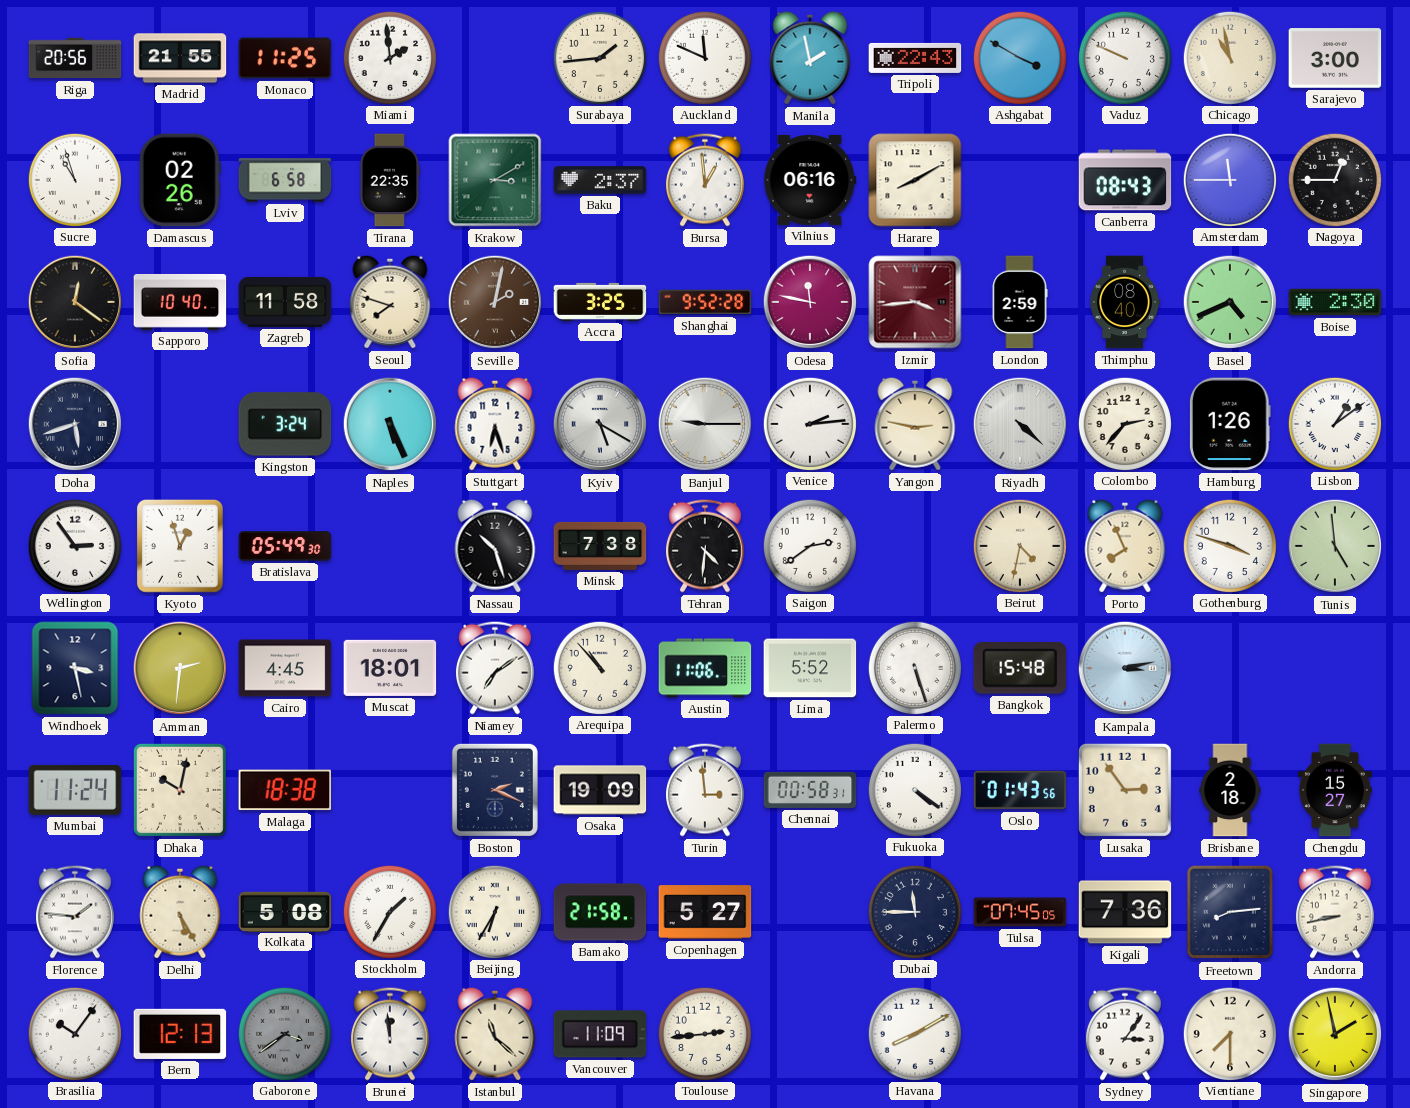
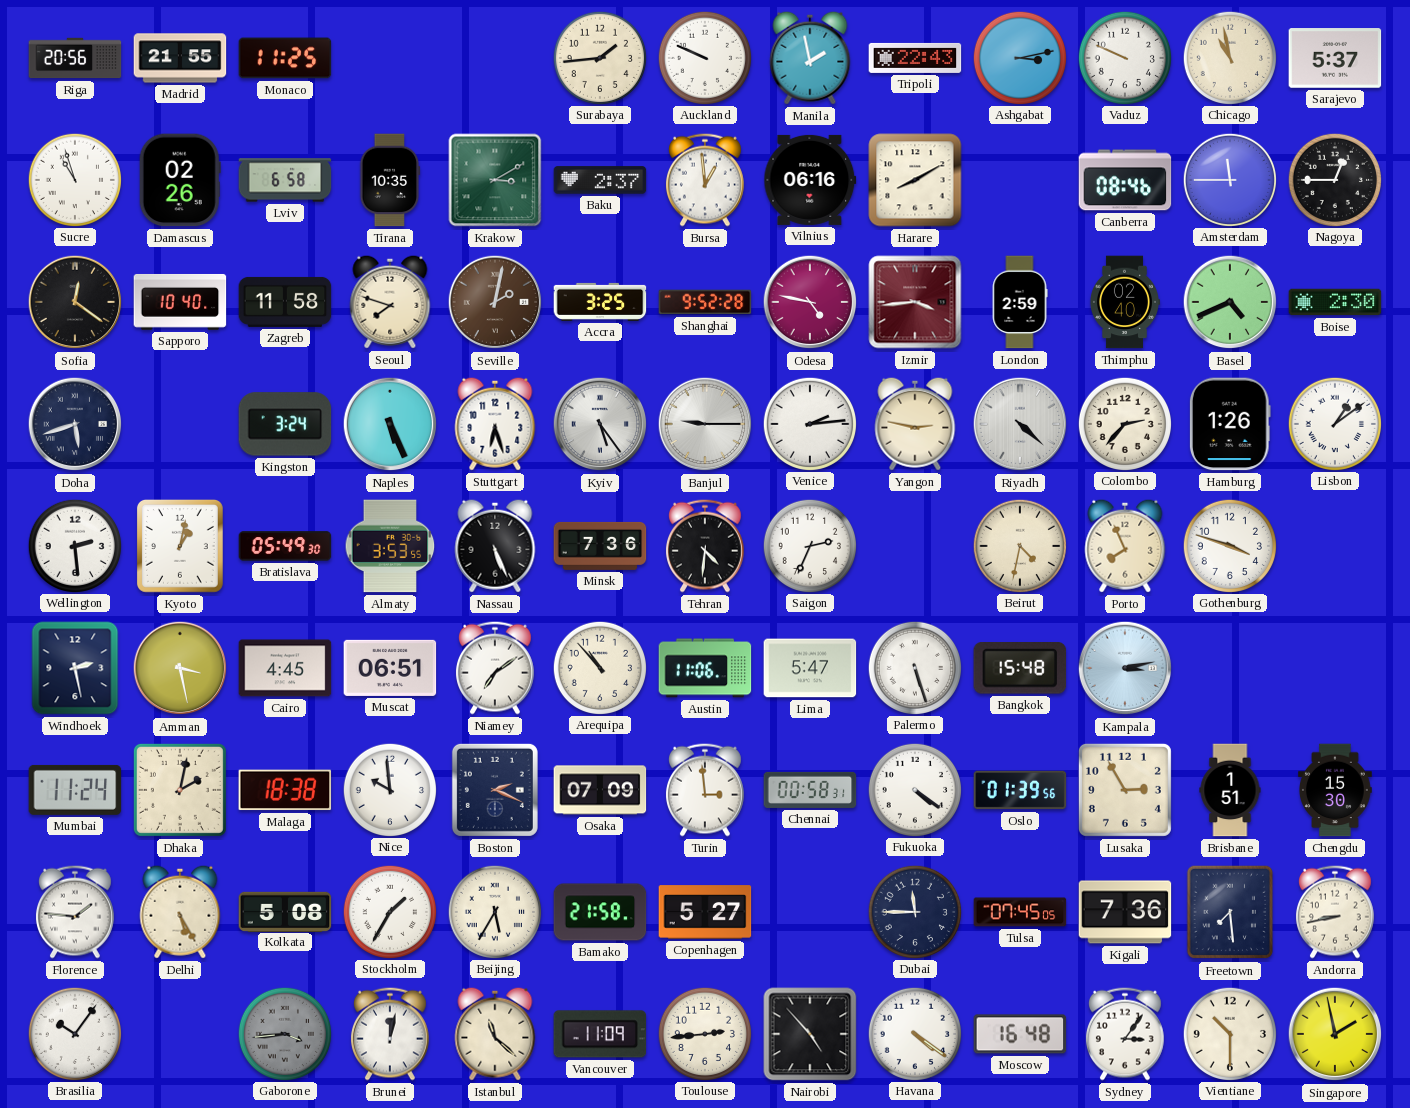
Miami: 1:59 -> none (389, 57)
Auckland: 11:49 -> 9:49 (704, 57)
Ashgabat: 3:50 -> 3:13 (1019, 57)
Sarajevo: 3:00 -> 5:37 (1335, 58)
Tirana: 22:35 -> 10:35 (390, 180)
Canberra: 08:43 -> 08:46 (1125, 180)
Odesa: 11:47 -> 4:47 (810, 302)
Thimphu: 08:40 -> 02:40 (1124, 302)
Kyiv: 5:20 -> 5:24 (600, 424)
Wellington: 2:54 -> 2:29 (74, 545)
Kyoto: 12:57 -> 1:02 (180, 547)
Almaty: none -> 3:53 (390, 546)
Nassau: 10:27 -> 5:26 (495, 546)
Minsk: 7:38 -> 7:36 (600, 546)
Saigon: 2:39 -> 2:34 (809, 545)
Tunis: 4:59 -> none (1335, 546)
Windhoek: 3:28 -> 2:28 (75, 668)
Amman: 2:31 -> 3:28 (180, 668)
Muscat: 18:01 -> 06:51 (390, 668)
Lima: 5:52 -> 5:47 (810, 668)
Dhaka: 10:02 -> 2:02 (180, 790)
Nice: none -> 9:59 (389, 789)
Osaka: 19:09 -> 07:09 (600, 790)
Oslo: 01:43 -> 01:39 (1020, 790)
Lusaka: 2:54 -> 2:55 (1125, 790)
Brisbane: 2:18 -> 1:51 (1230, 790)
Chengdu: 15:27 -> 15:30 (1336, 790)
Beijing: 6:35 -> 5:35 (494, 911)
Freetown: 8:14 -> 7:29 (1229, 912)
Bern: 12:13 -> none (180, 1034)
Gaborone: 3:39 -> 3:44 (284, 1033)
Brunei: 11:59 -> 12:02 (390, 1034)
Nairobi: none -> 4:53 (810, 1034)
Havana: 8:10 -> 4:21 (914, 1033)
Moscow: none -> 16:48 (1020, 1034)
Vientiane: 7:30 -> 10:30 (1229, 1033)
